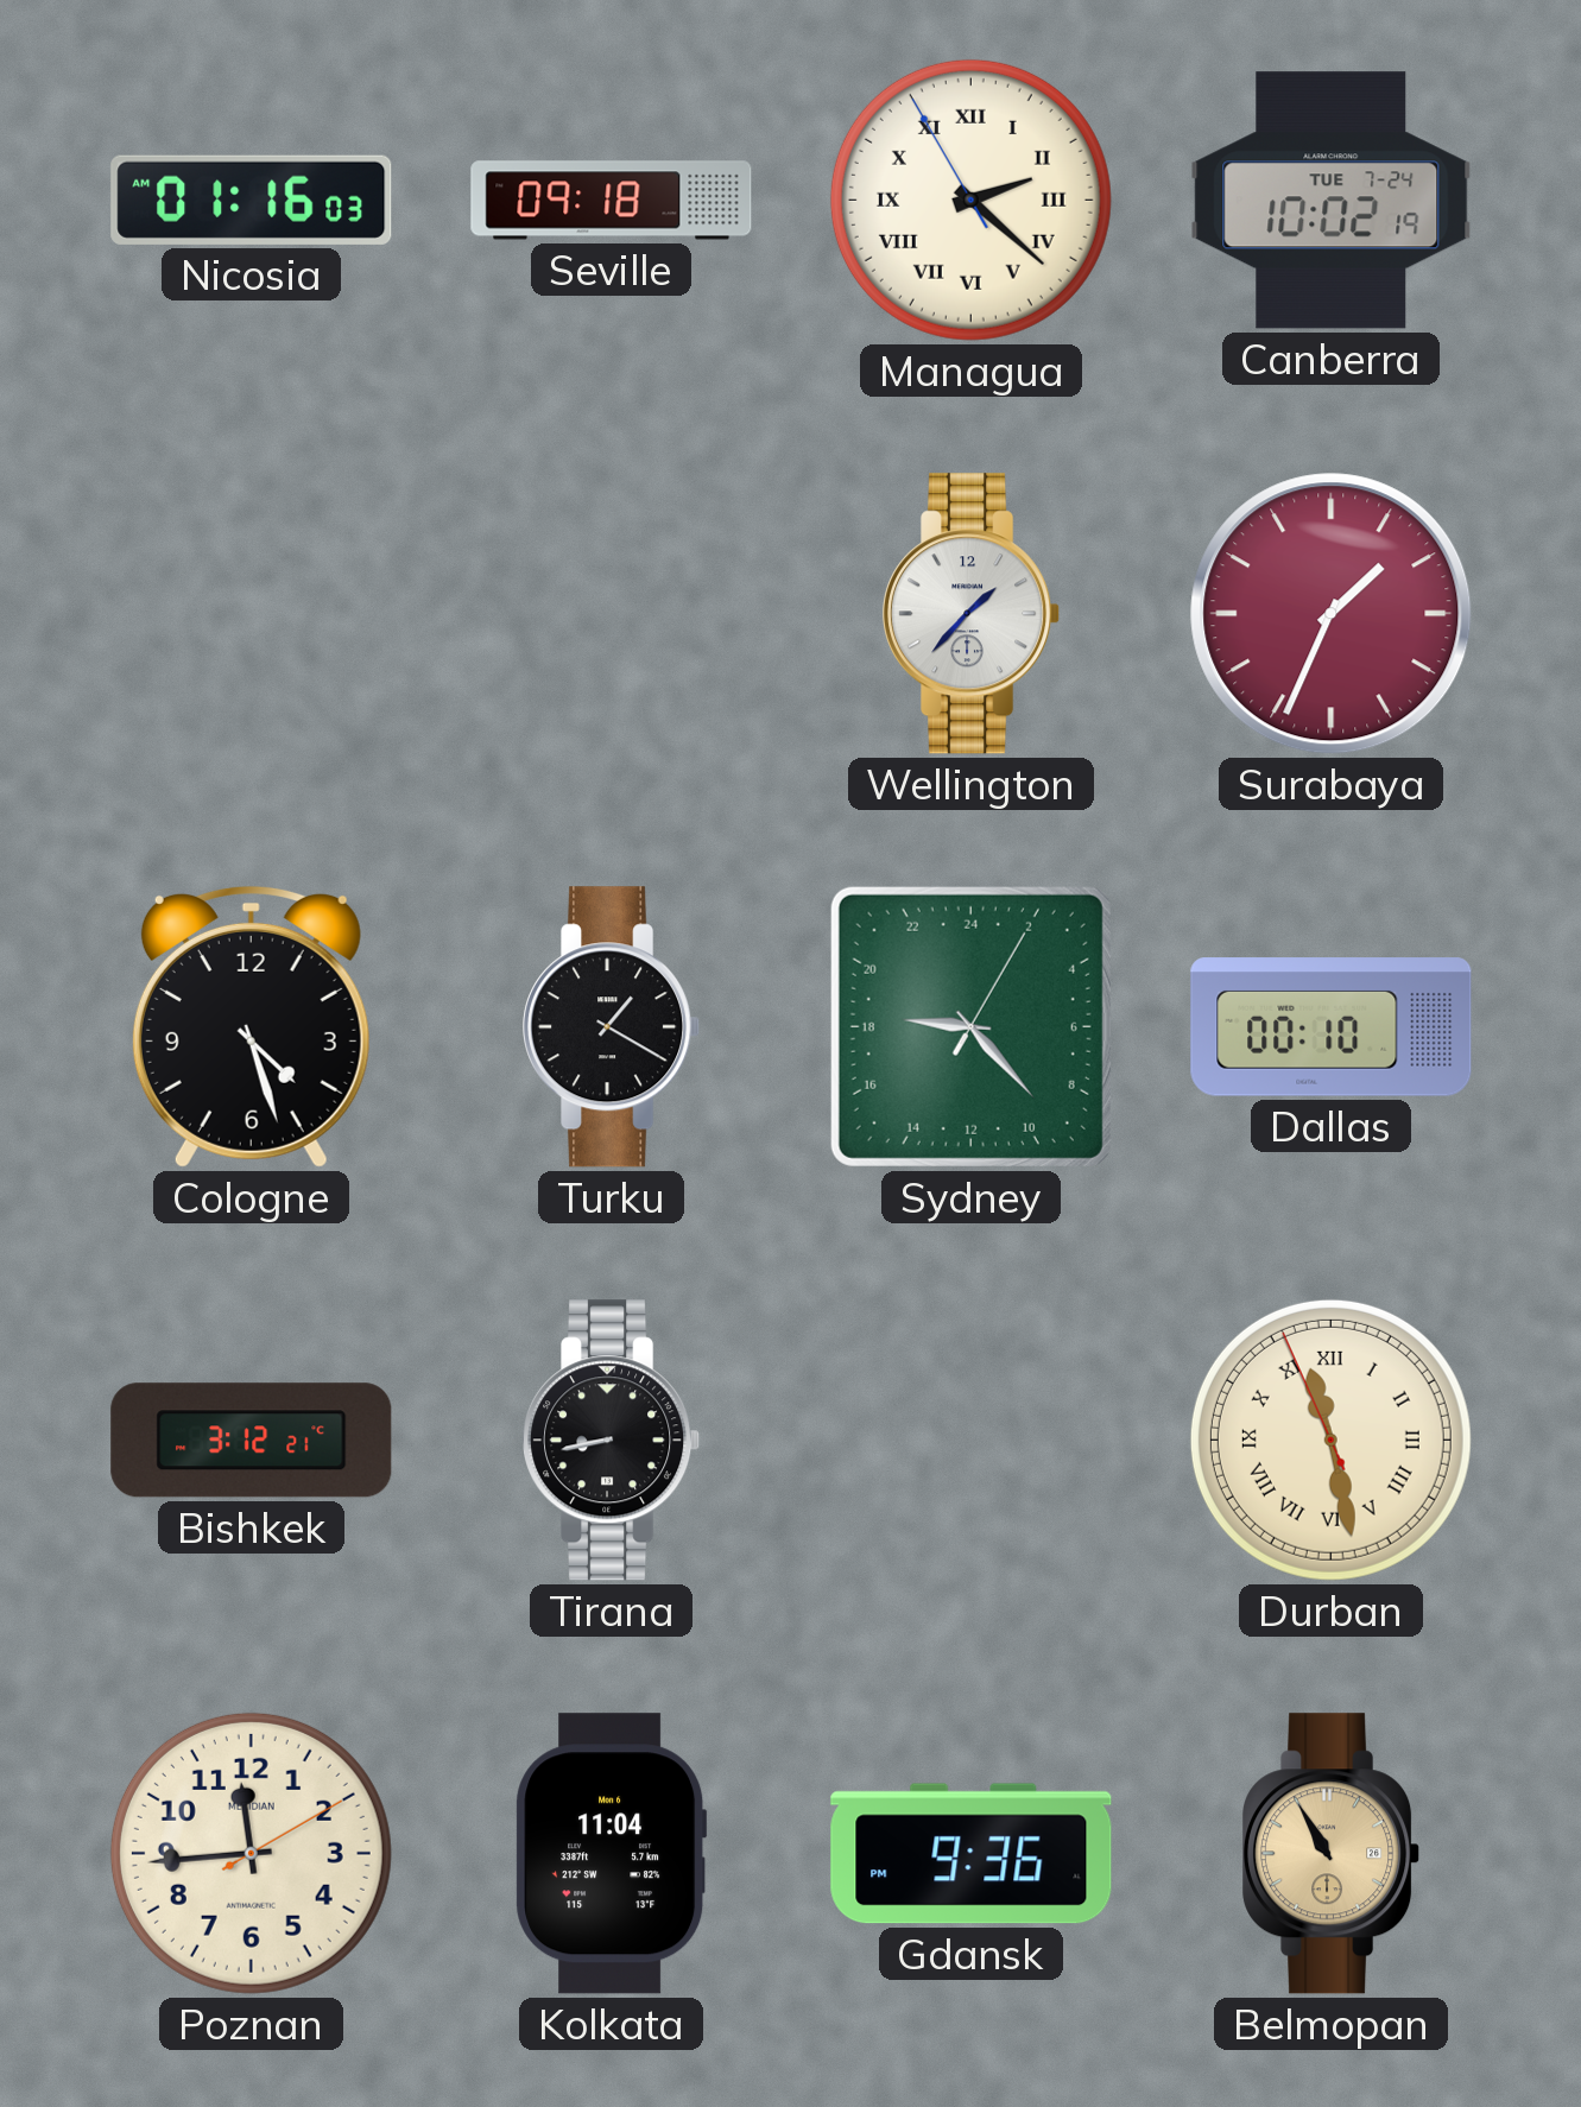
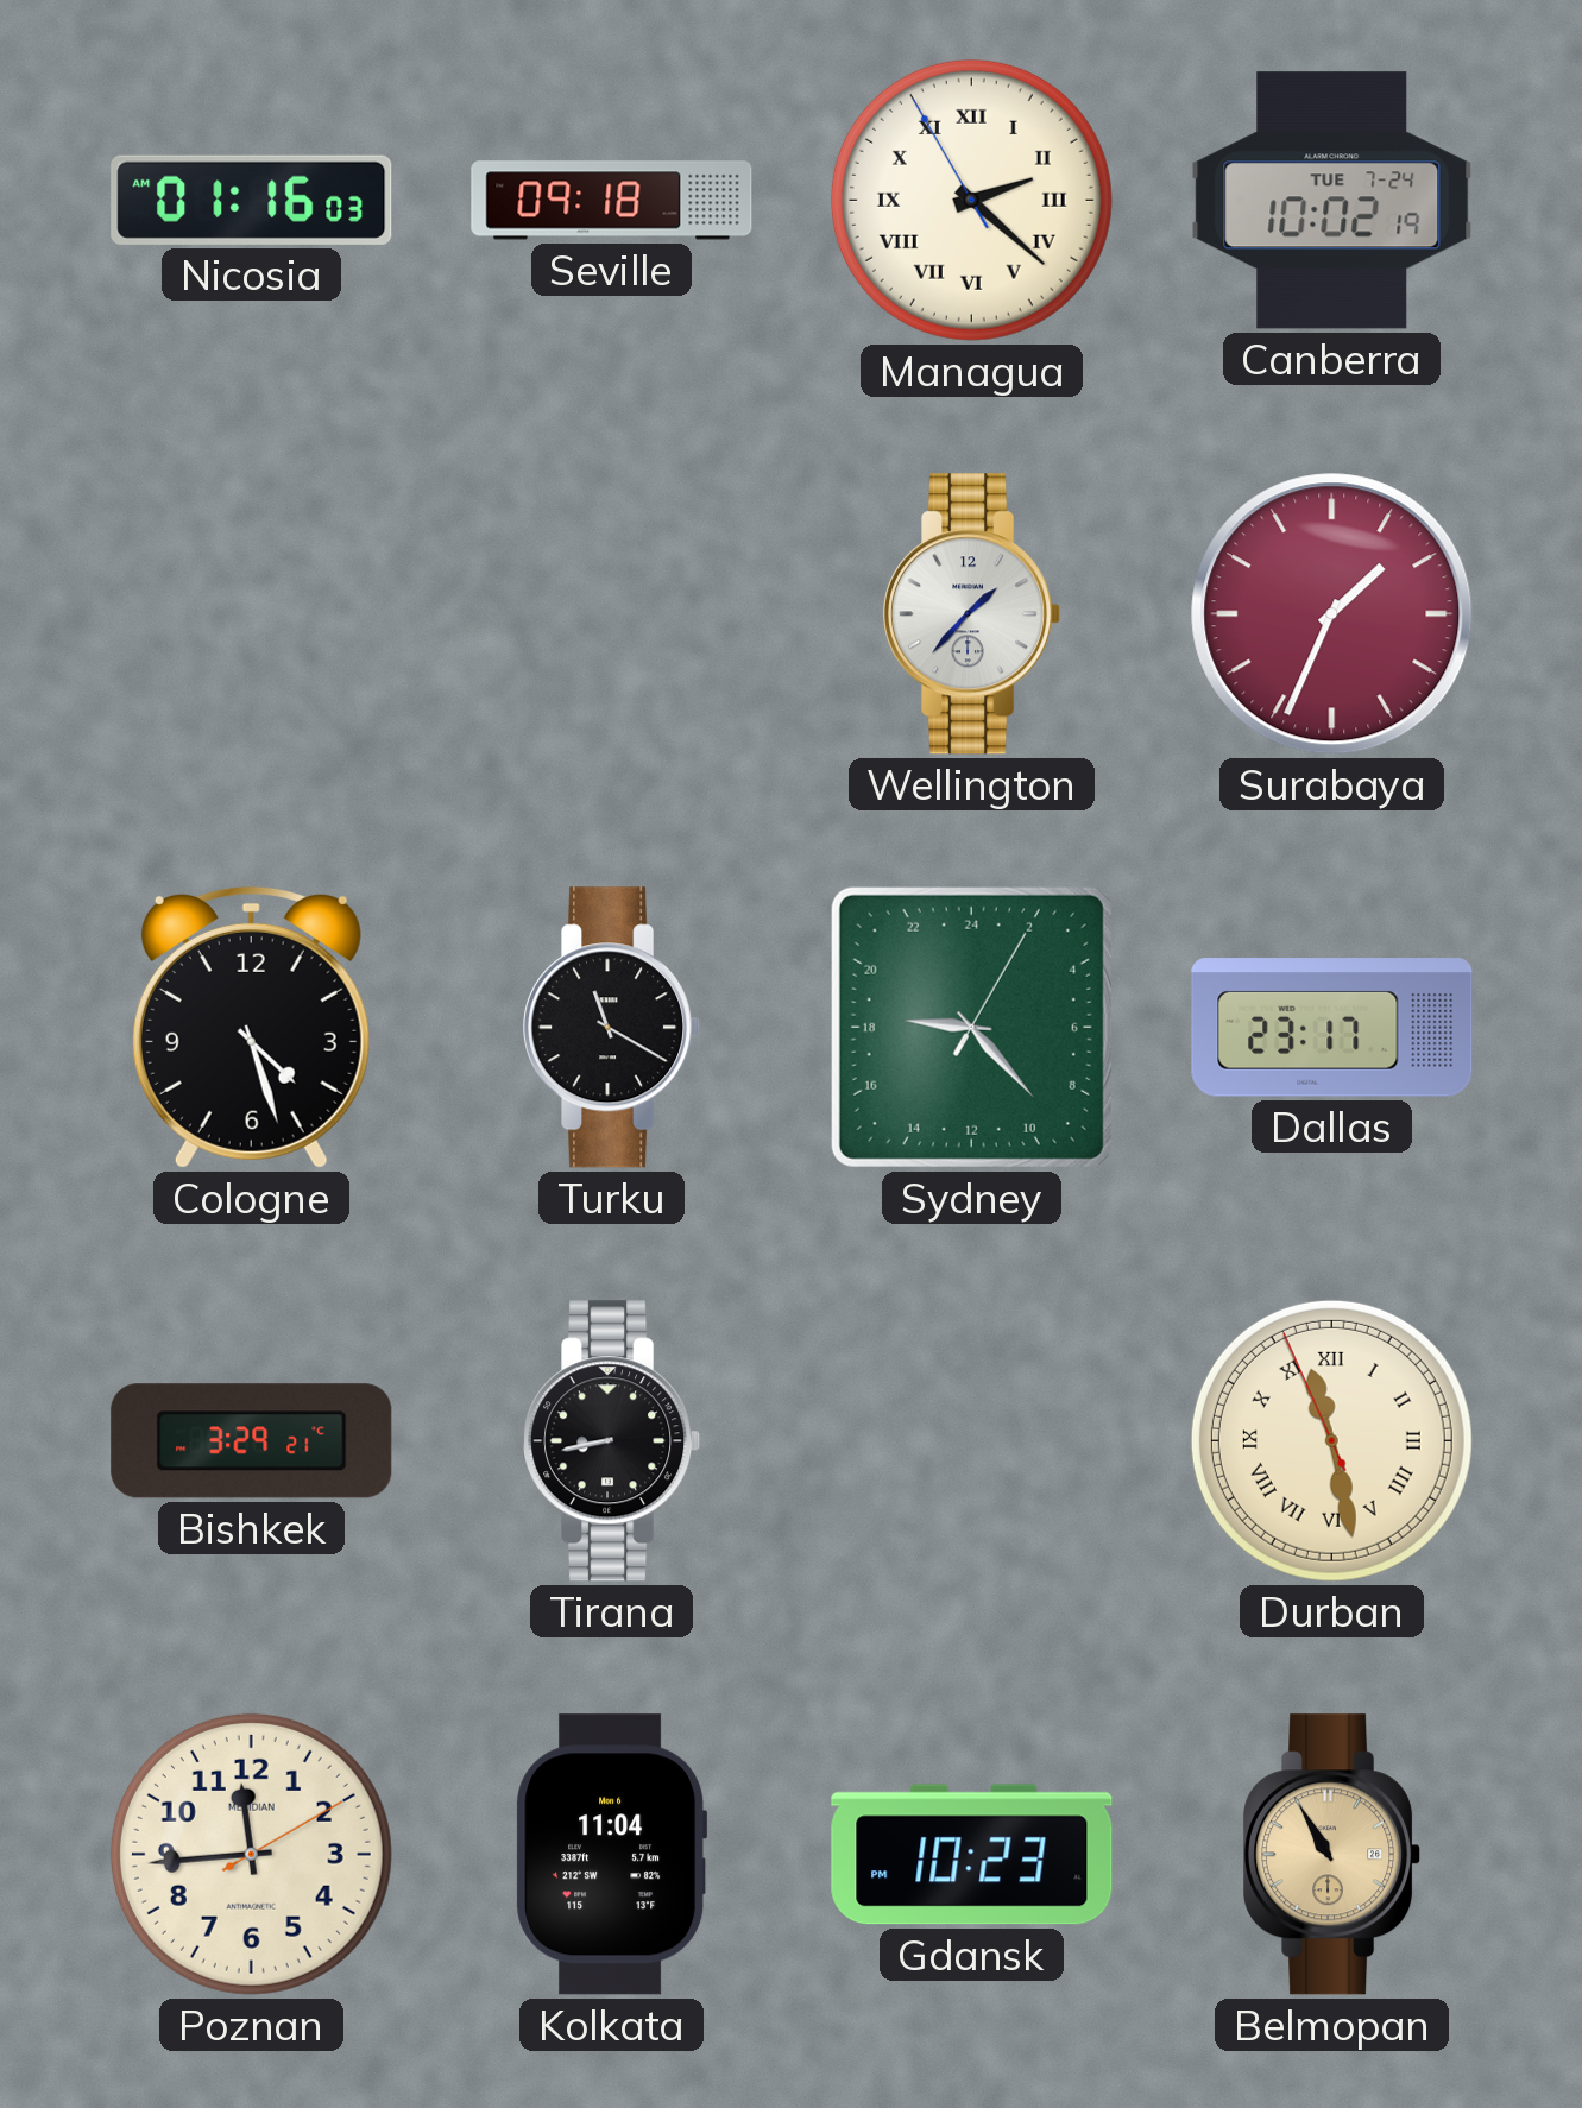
Turku: 1:20 -> 11:20 (612, 1028)
Dallas: 00:10 -> 23:17 (1332, 1028)
Bishkek: 3:12 -> 3:29 (252, 1441)
Gdansk: 9:36 -> 10:23 (972, 1855)
